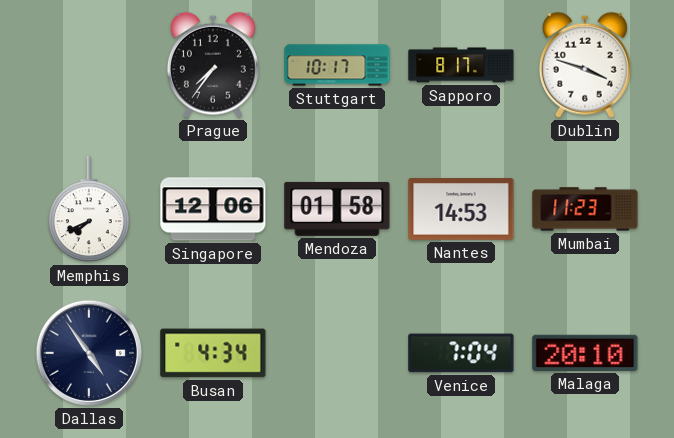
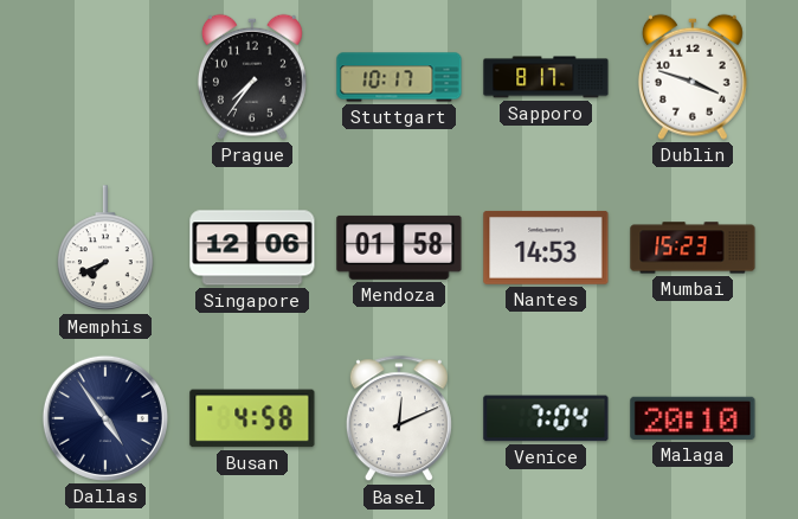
Mumbai: 11:23 -> 15:23 (693, 248)
Busan: 4:34 -> 4:58 (252, 418)
Basel: none -> 12:11 (399, 419)
